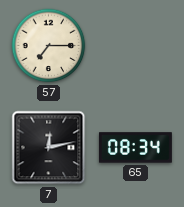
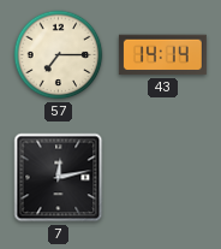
43: none -> 14:14 (162, 55)
65: 08:34 -> none (135, 148)
